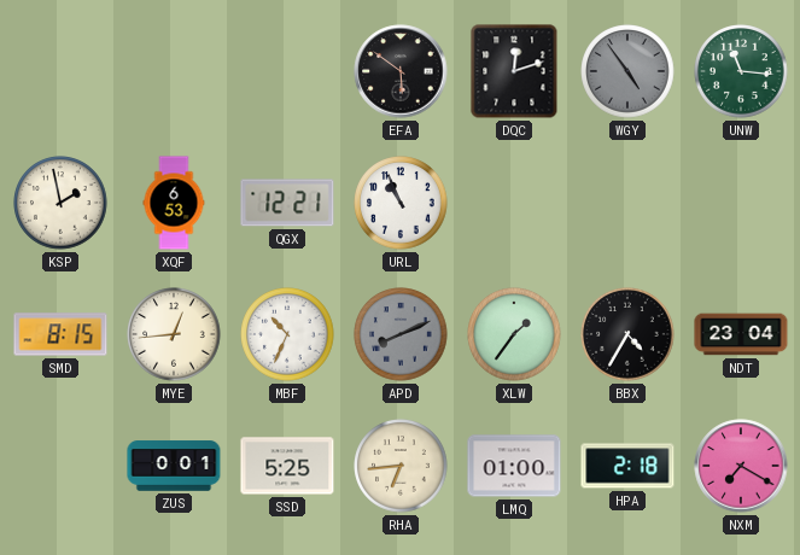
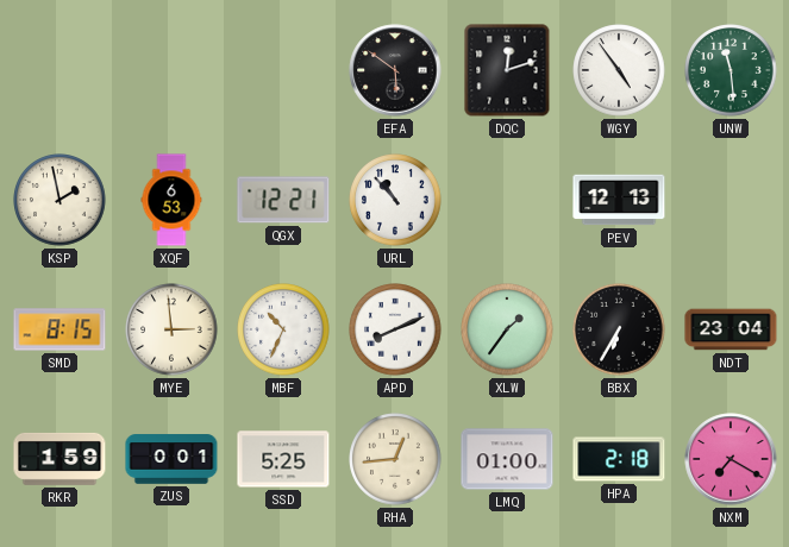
WGY dial: grey -> white (619, 70)
UNW: 11:16 -> 11:29 (731, 70)
URL: 10:56 -> 10:53 (395, 200)
PEV: none -> 12:13 (619, 200)
MYE: 12:44 -> 2:59 (171, 329)
APD dial: grey -> white (395, 329)
BBX: 4:35 -> 6:35 (619, 329)
RKR: none -> 1:59 (60, 459)
RHA: 6:44 -> 12:44 (395, 459)
